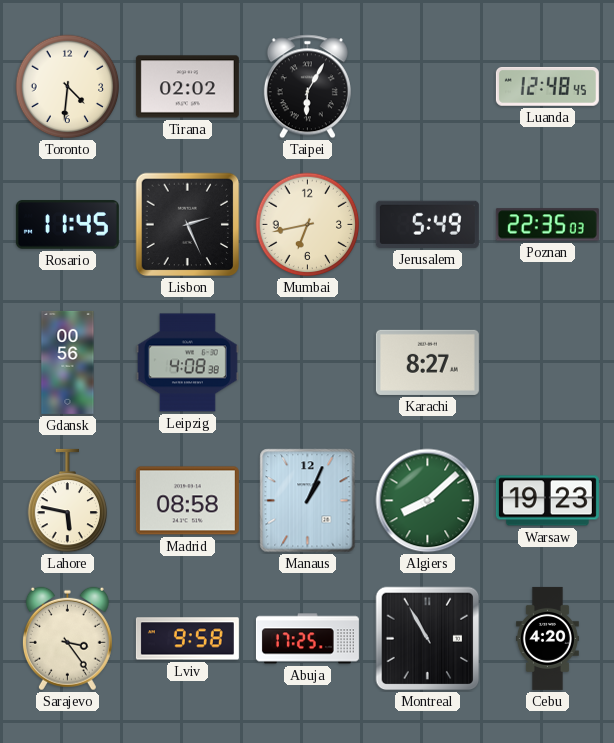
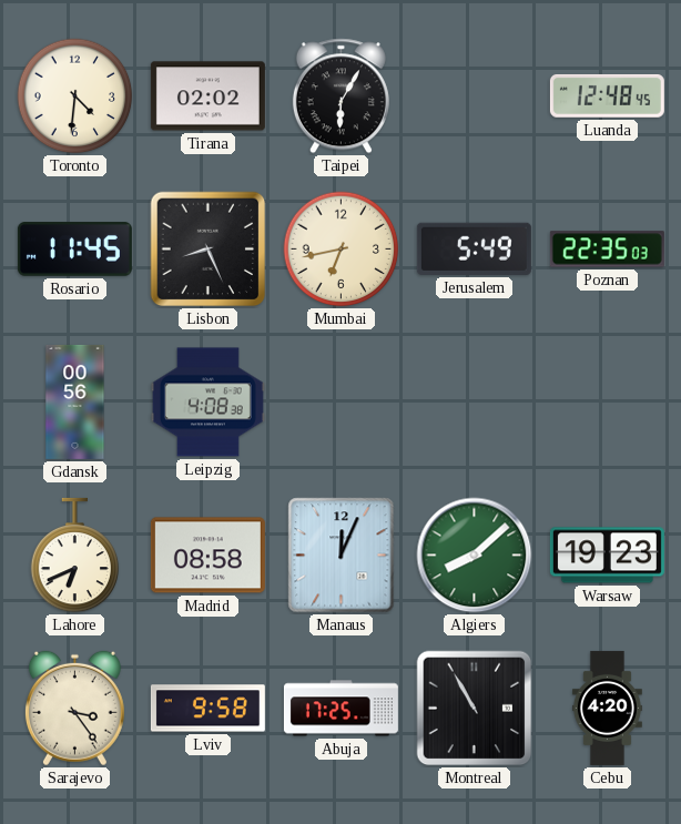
Lisbon: 2:26 -> 8:26 (209, 250)
Karachi: 8:27 -> none (427, 362)
Lahore: 5:47 -> 6:41 (75, 556)
Manaus: 1:04 -> 12:04 (342, 556)
